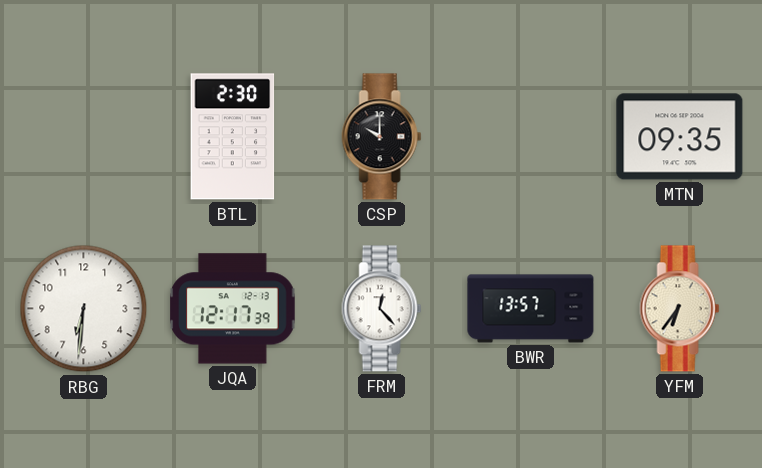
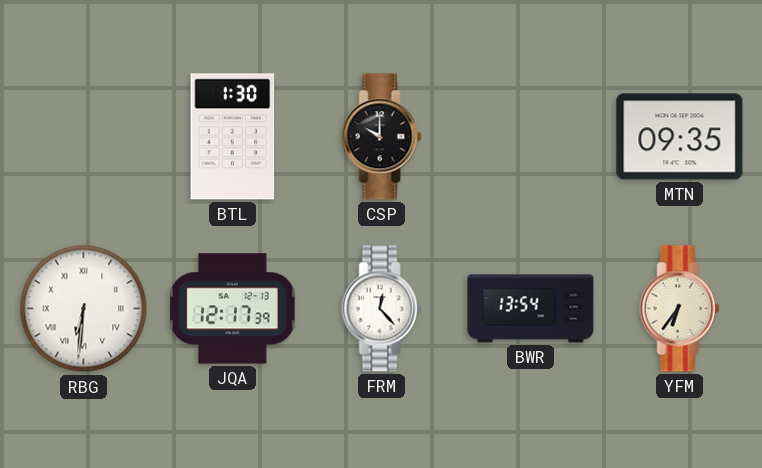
BTL: 2:30 -> 1:30 (233, 137)
RBG numerals: Arabic -> Roman (84, 309)
BWR: 13:57 -> 13:54 (531, 309)
